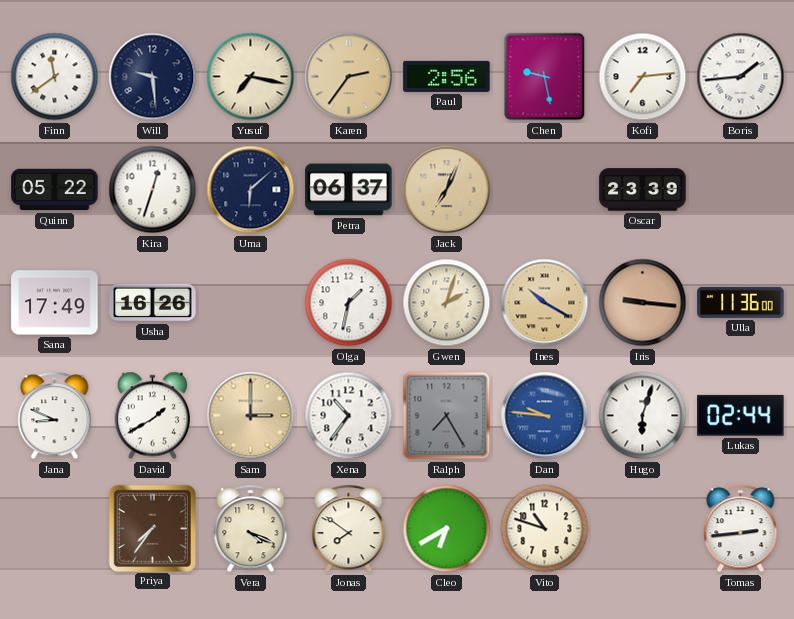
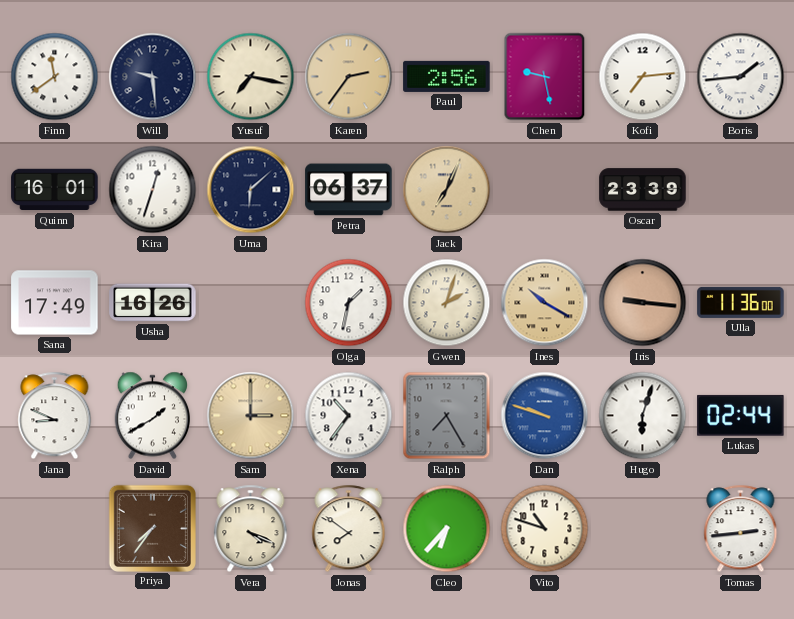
Quinn: 05:22 -> 16:01 (55, 190)
Dan: 9:46 -> 9:48 (545, 416)
Cleo: 6:40 -> 6:37 (447, 529)
